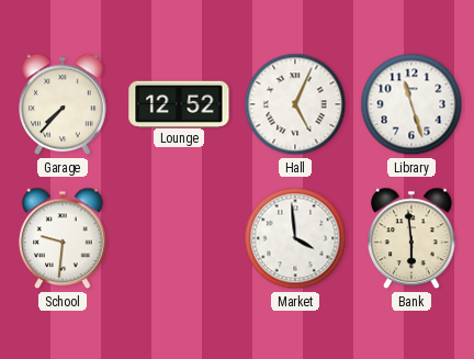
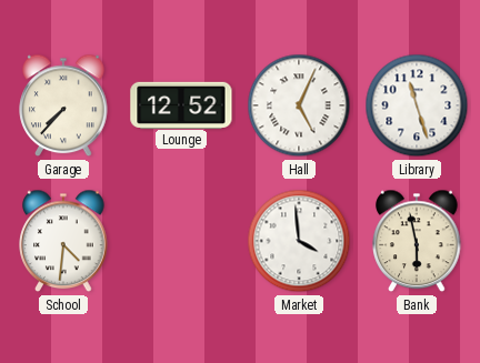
School: 9:31 -> 4:31 (63, 241)
Bank: 5:59 -> 5:58 (417, 241)
